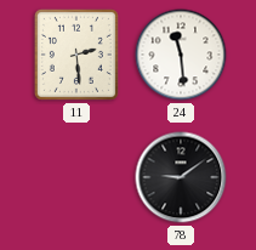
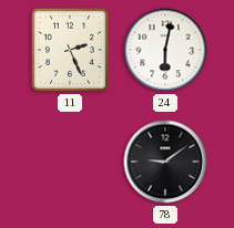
11: 2:29 -> 2:26 (70, 50)
24: 11:29 -> 6:02 (165, 50)
